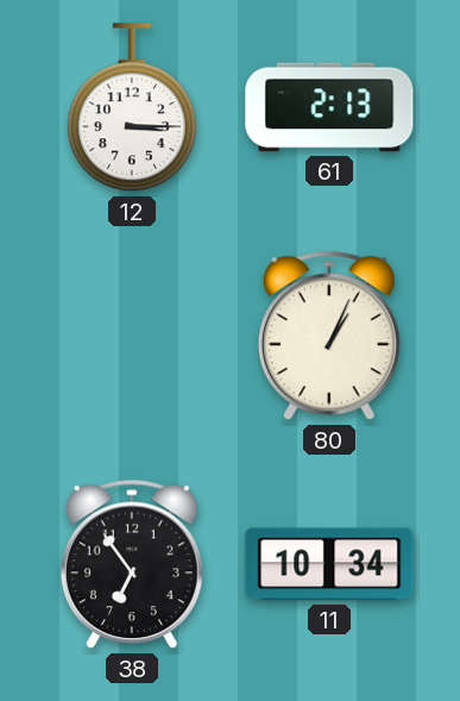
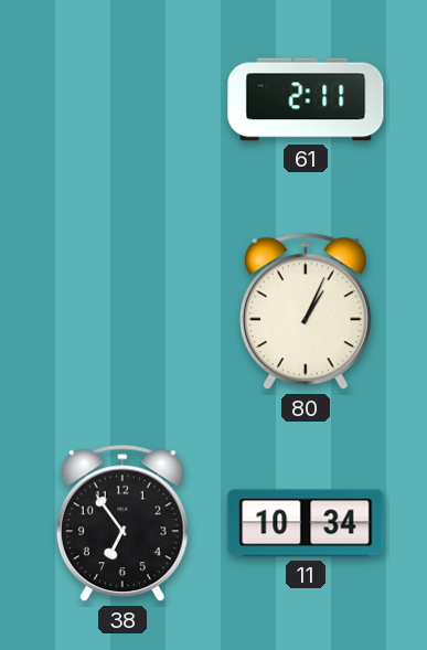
12: 3:15 -> none (132, 108)
61: 2:13 -> 2:11 (306, 99)
